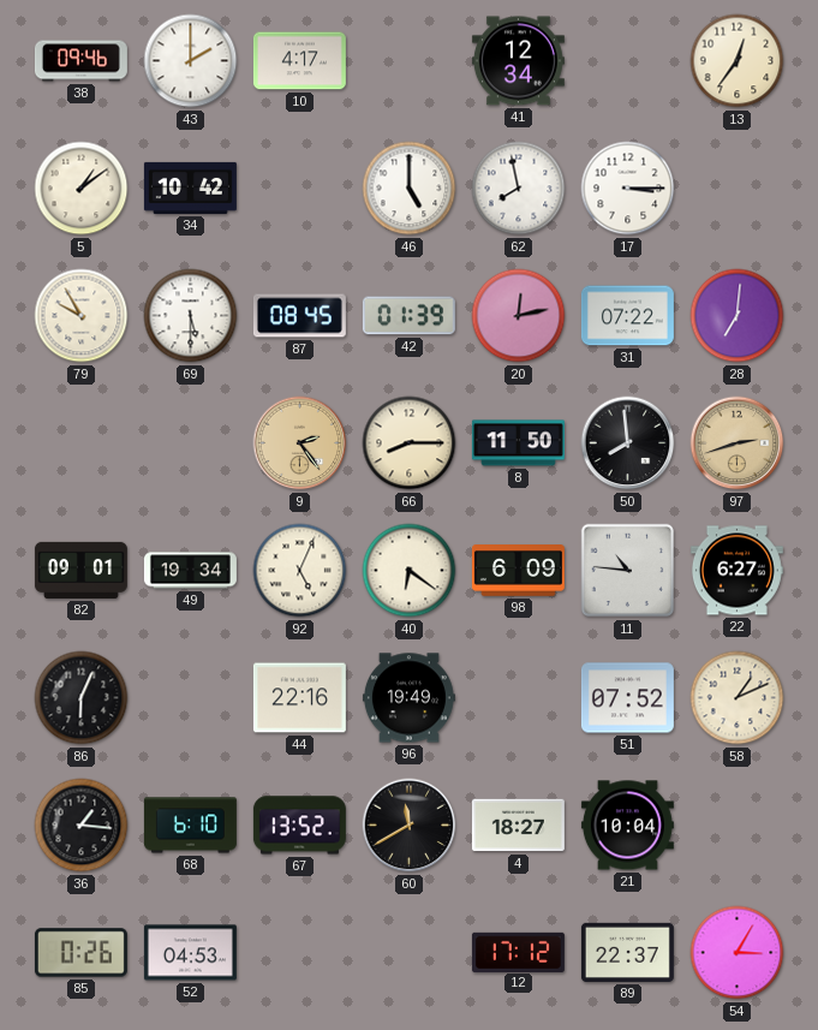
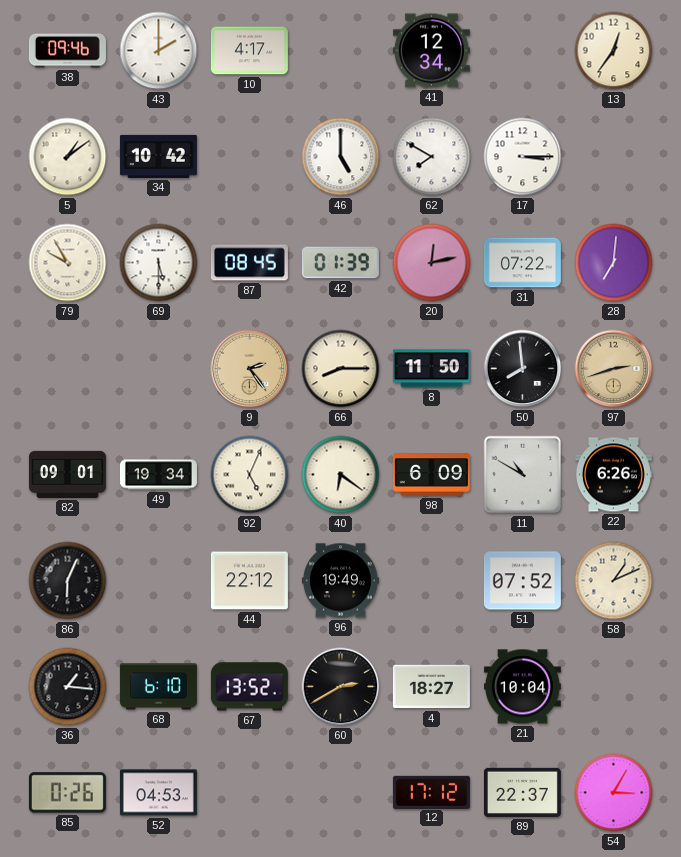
62: 7:58 -> 7:50 (432, 157)
11: 10:46 -> 10:50 (523, 475)
22: 6:27 -> 6:26 (613, 475)
44: 22:16 -> 22:12 (249, 581)
60: 11:40 -> 2:40 (341, 687)
